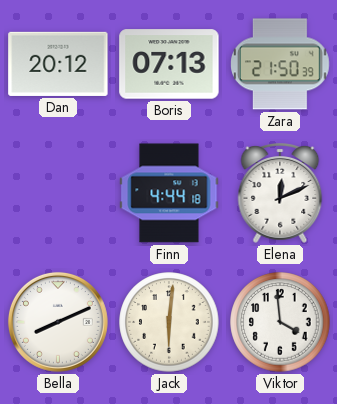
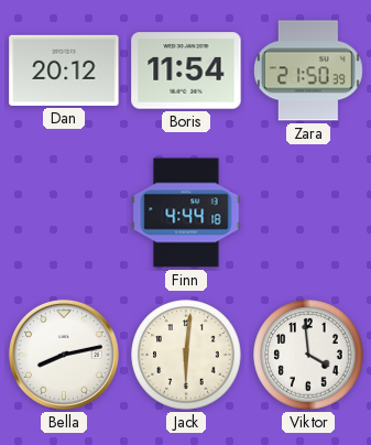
Boris: 07:13 -> 11:54 (186, 70)
Elena: 12:11 -> none (280, 193)
Bella: 8:11 -> 8:13 (64, 355)
